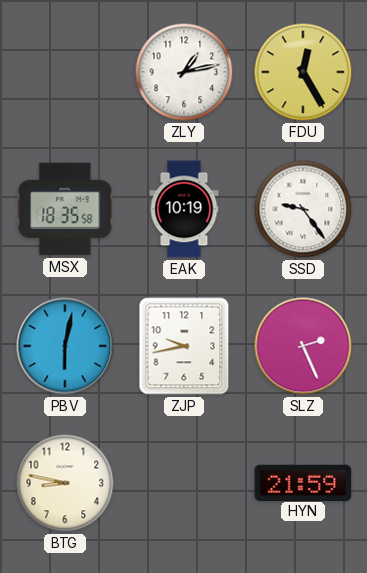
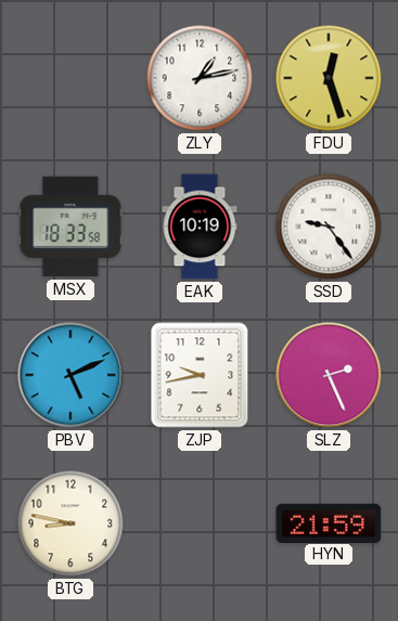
FDU: 12:25 -> 12:27 (329, 78)
MSX: 18:35 -> 18:33 (70, 227)
PBV: 6:02 -> 5:11 (70, 375)
